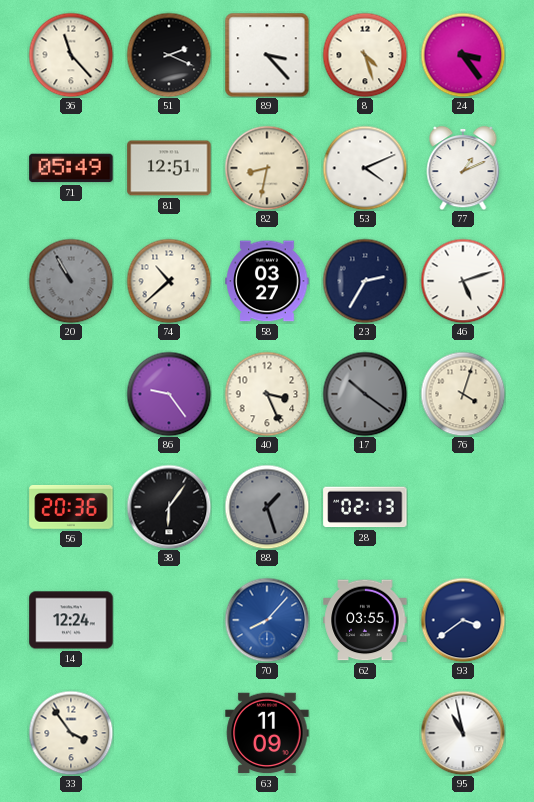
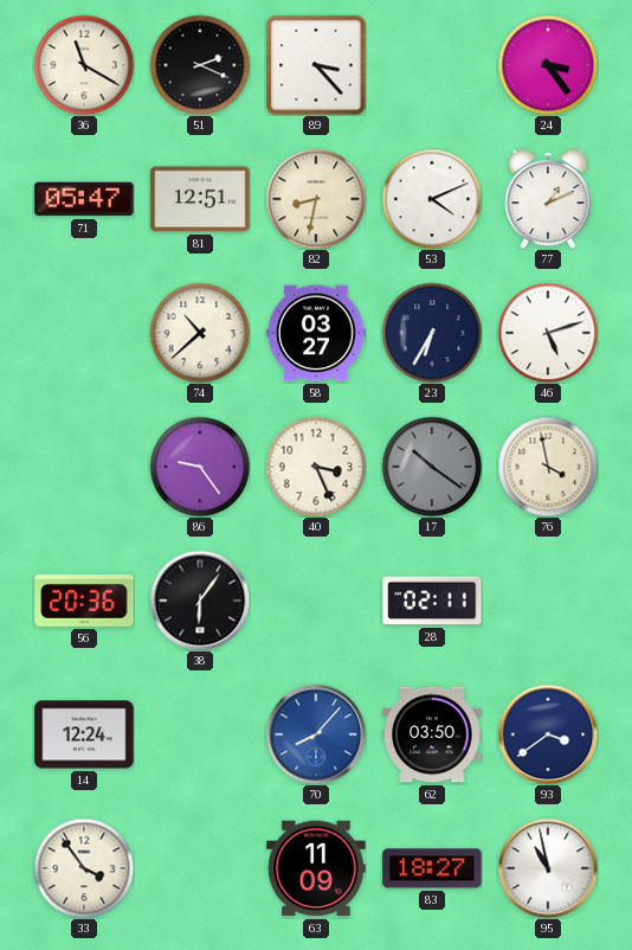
36: 11:23 -> 11:20 (84, 65)
8: 4:27 -> none (365, 55)
71: 05:49 -> 05:47 (84, 199)
20: 10:55 -> none (71, 281)
23: 2:35 -> 6:35 (432, 333)
76: 4:03 -> 3:58 (548, 467)
88: 1:27 -> none (267, 507)
28: 02:13 -> 02:11 (432, 601)
62: 03:55 -> 03:50 (432, 734)
83: none -> 18:27 (432, 868)
